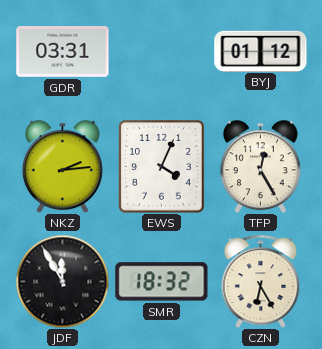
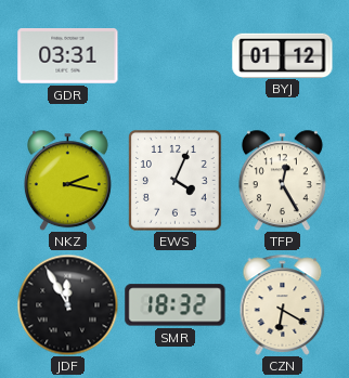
NKZ: 2:14 -> 2:17 (67, 180)
CZN: 6:25 -> 6:20 (283, 304)
